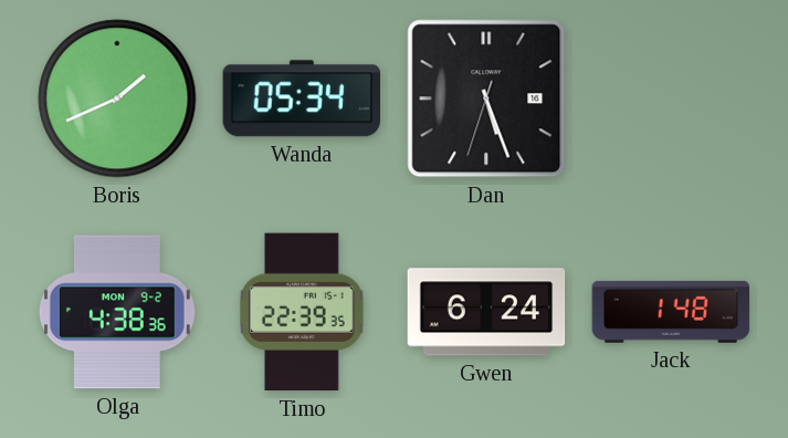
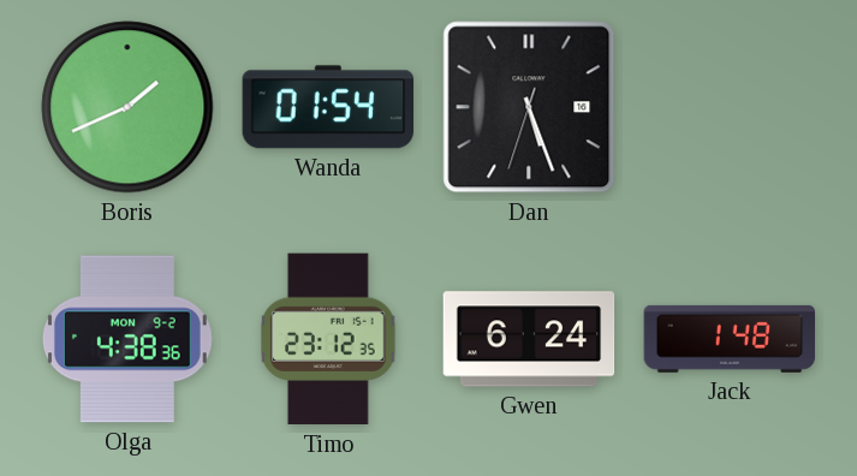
Wanda: 05:34 -> 01:54 (327, 107)
Timo: 22:39 -> 23:12 (329, 339)
